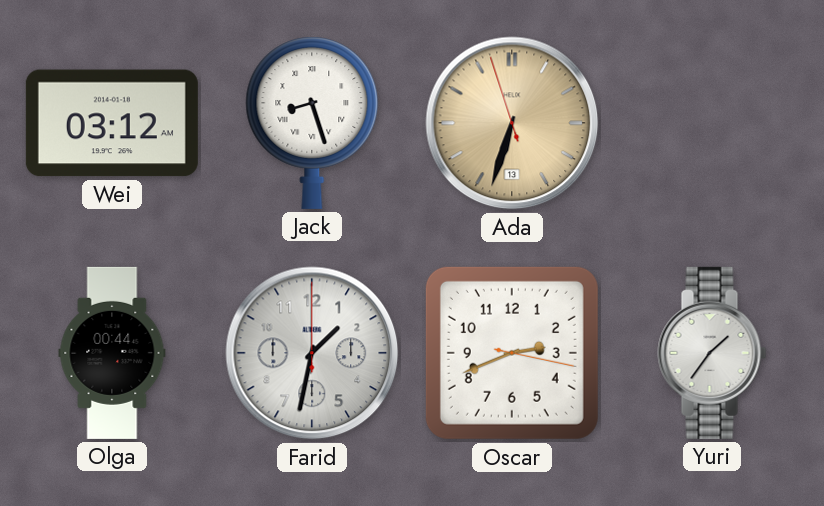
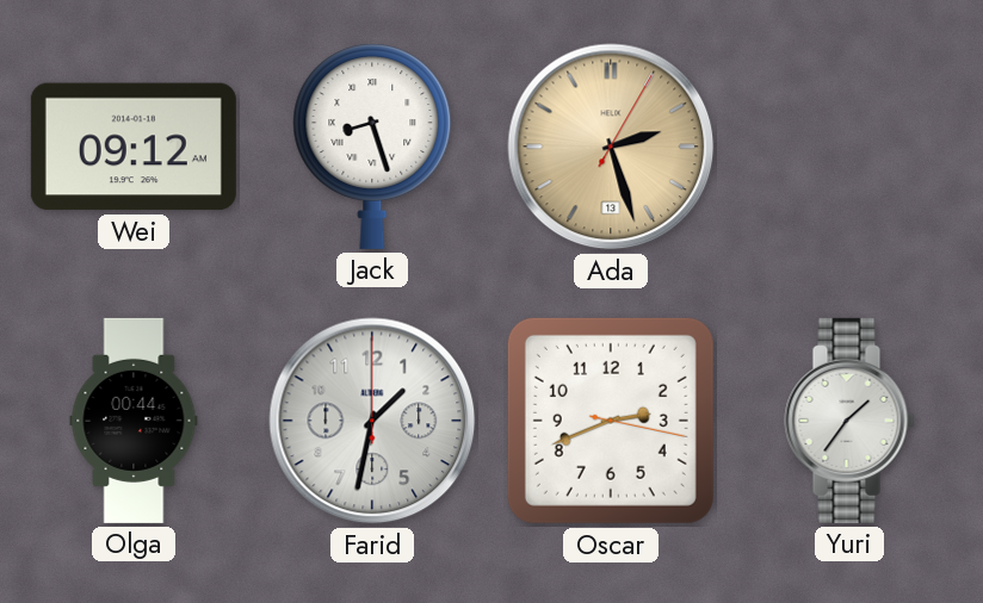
Wei: 03:12 -> 09:12 (134, 147)
Ada: 6:32 -> 2:27 (611, 147)
